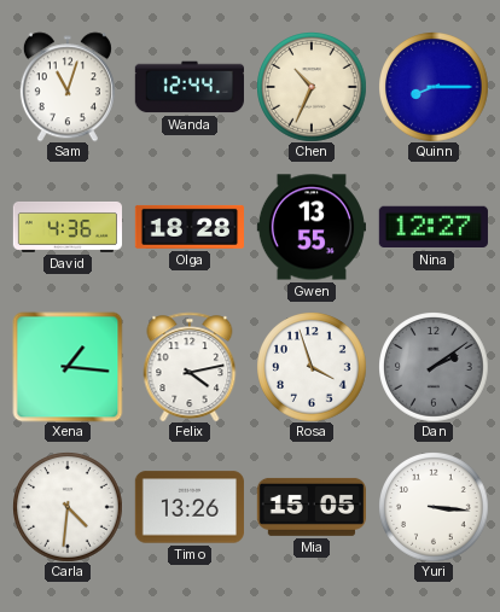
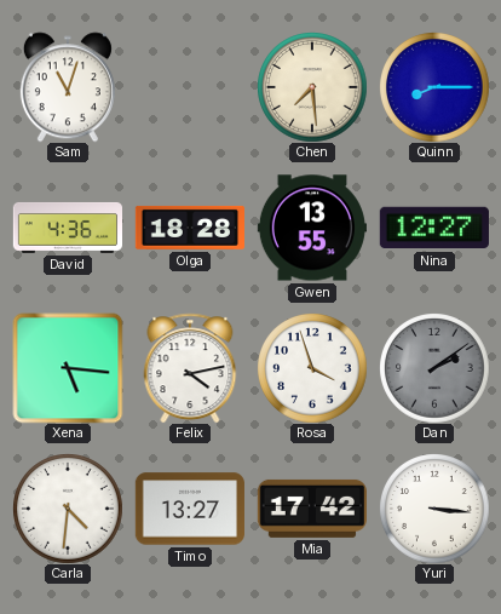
Wanda: 12:44 -> none (188, 87)
Chen: 10:34 -> 7:29 (312, 87)
Xena: 1:16 -> 5:16 (68, 368)
Timo: 13:26 -> 13:27 (189, 509)
Mia: 15:05 -> 17:42 (312, 509)
